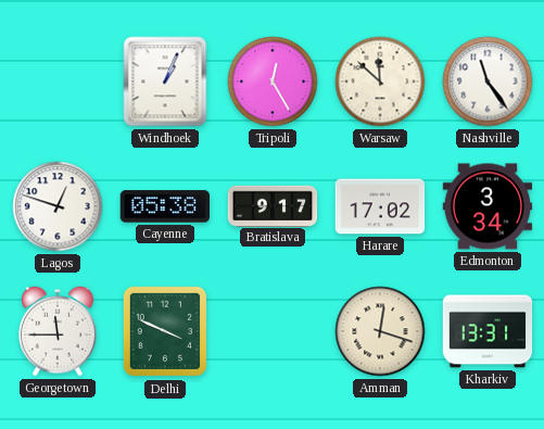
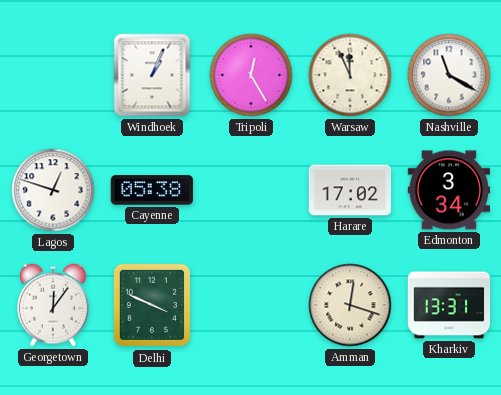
Warsaw: 11:52 -> 11:56 (350, 75)
Nashville: 11:24 -> 11:20 (449, 75)
Bratislava: 9:17 -> none (273, 205)
Georgetown: 11:45 -> 12:06 (54, 305)
